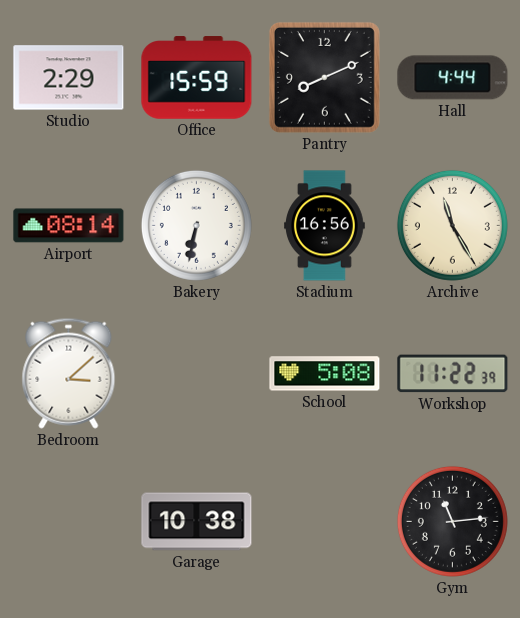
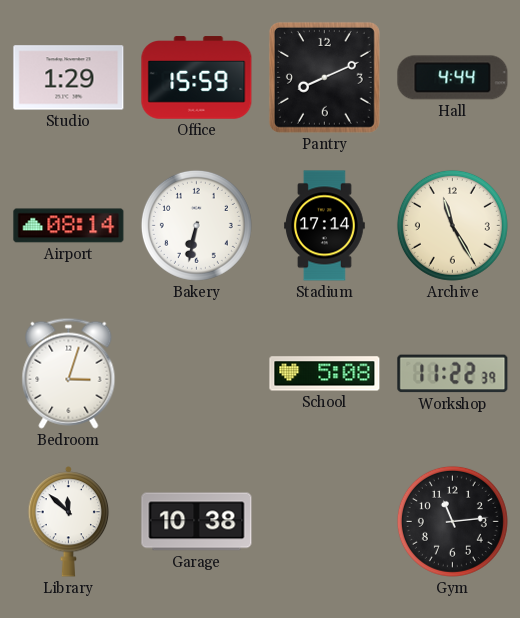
Studio: 2:29 -> 1:29 (69, 78)
Stadium: 16:56 -> 17:14 (325, 226)
Bedroom: 3:08 -> 3:03 (69, 373)
Library: none -> 11:52 (69, 522)
